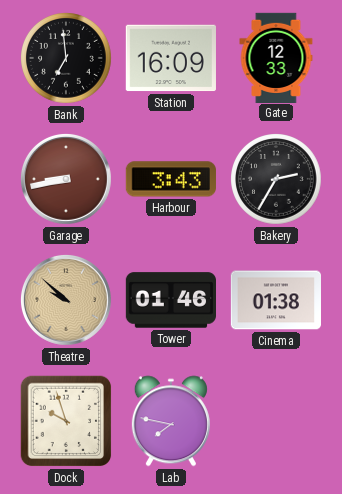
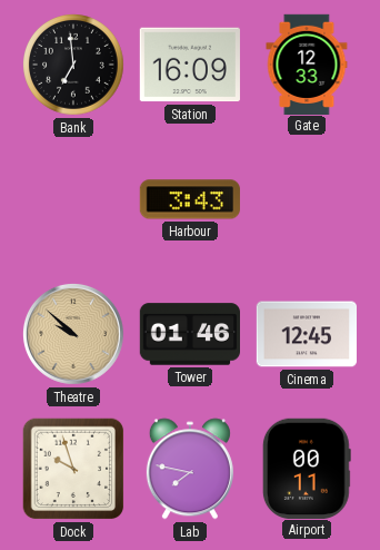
Garage: 8:43 -> none (66, 179)
Bakery: 2:35 -> none (277, 180)
Cinema: 01:38 -> 12:45 (306, 334)
Airport: none -> 00:11 (307, 468)
